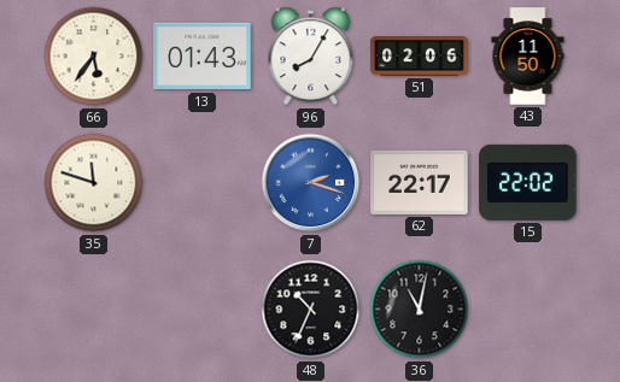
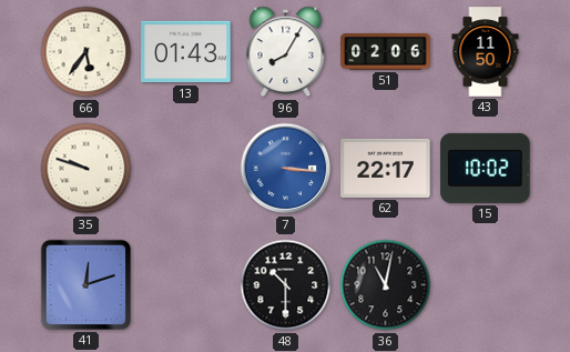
35: 11:48 -> 9:48 (86, 169)
7: 2:18 -> 3:16 (286, 169)
15: 22:02 -> 10:02 (486, 168)
41: none -> 12:12 (85, 284)
48: 10:34 -> 10:30 (286, 285)
